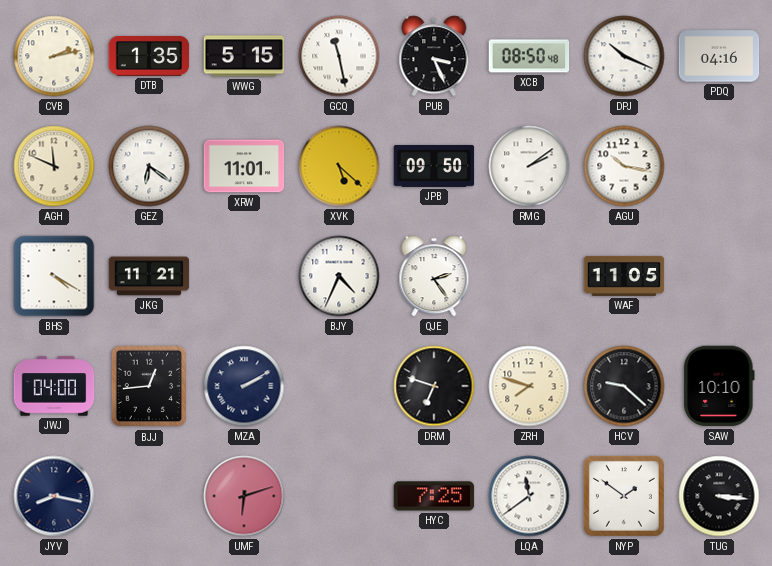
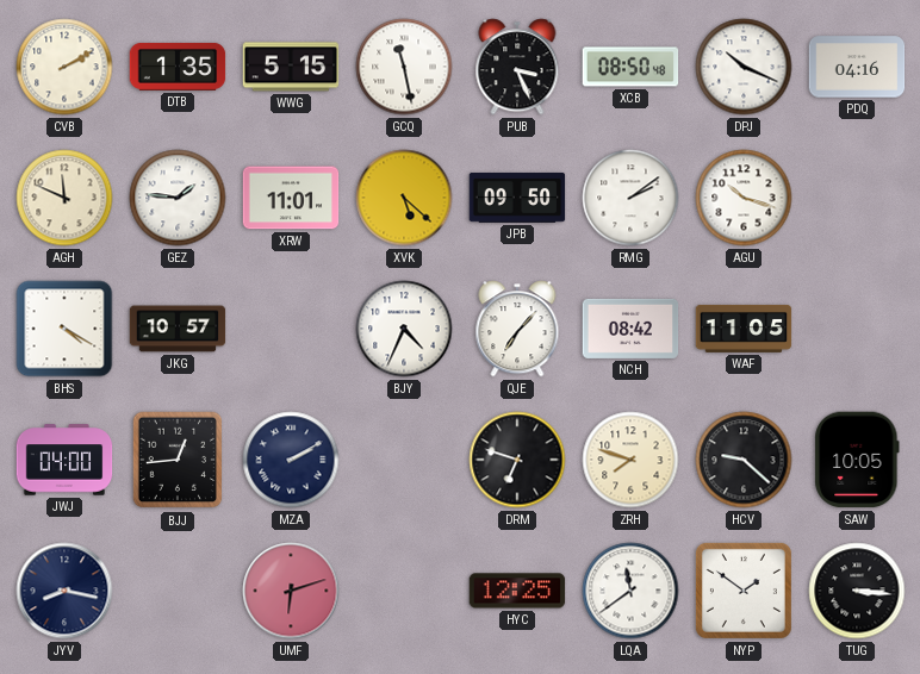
CVB: 2:13 -> 2:10 (64, 67)
GEZ: 6:21 -> 1:46 (178, 198)
AGU: 10:17 -> 10:18 (744, 198)
JKG: 11:21 -> 10:57 (178, 329)
QJE: 2:24 -> 7:07 (517, 329)
NCH: none -> 08:42 (630, 329)
SAW: 10:10 -> 10:05 (857, 460)
HYC: 7:25 -> 12:25 (517, 591)
